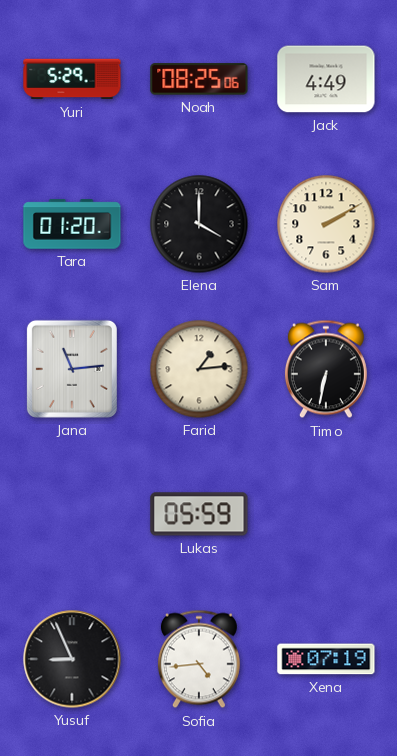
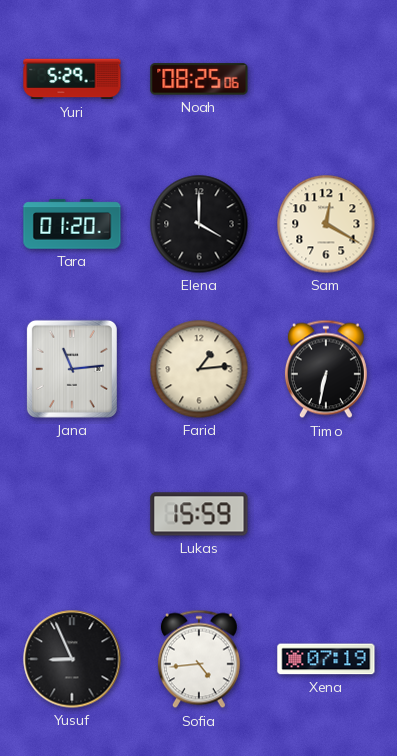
Jack: 4:49 -> none (326, 79)
Sam: 2:10 -> 12:20 (326, 224)
Lukas: 05:59 -> 15:59 (199, 514)
